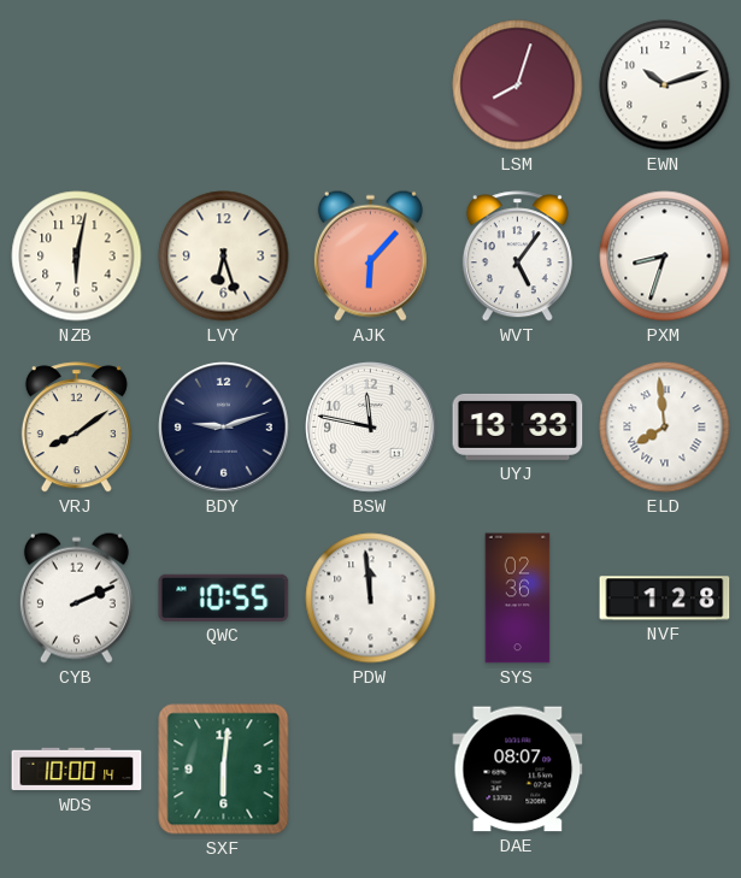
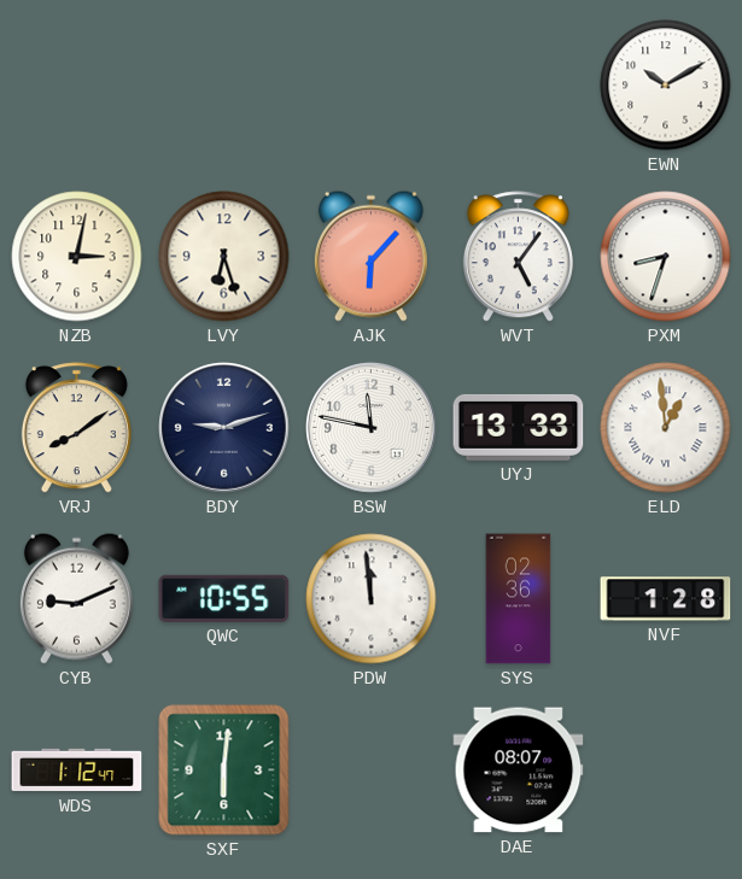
LSM: 8:03 -> none (518, 86)
EWN: 10:12 -> 10:10 (666, 86)
NZB: 6:02 -> 3:02 (77, 257)
ELD: 7:59 -> 12:59 (666, 428)
CYB: 2:11 -> 9:11 (76, 598)
WDS: 10:00 -> 1:12 (77, 770)
